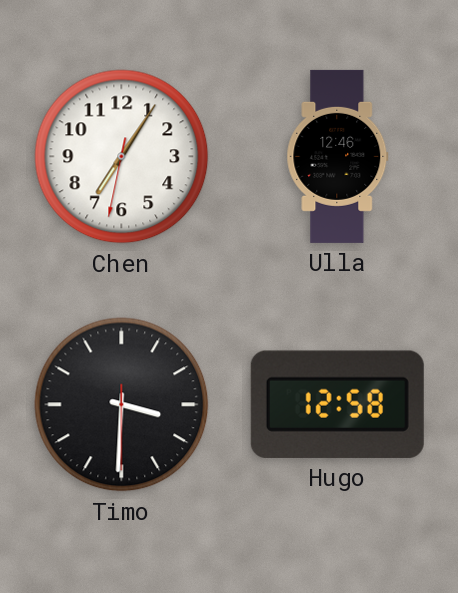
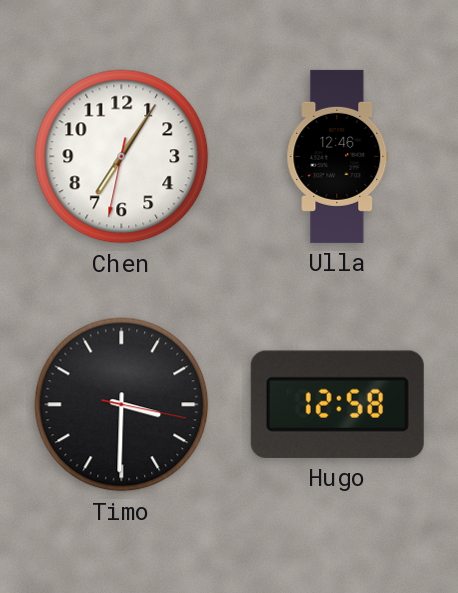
Timo: 3:30:30 -> 3:30:17 (122, 405)
